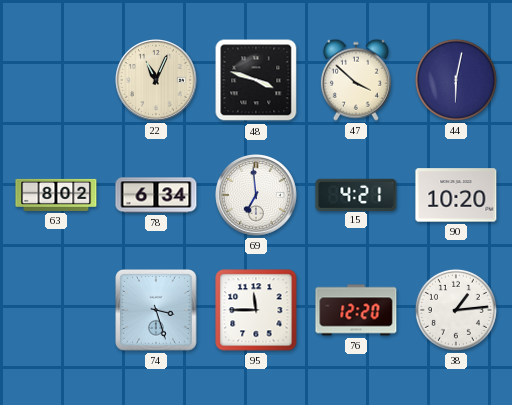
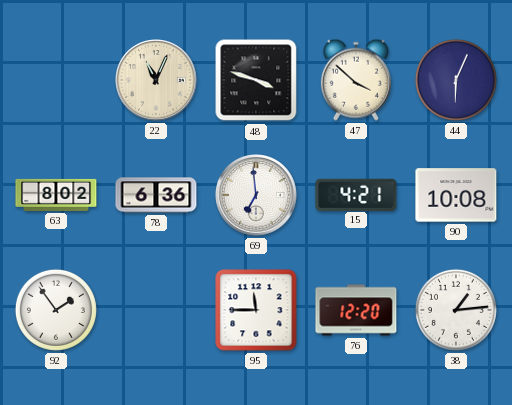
44: 6:02 -> 6:04 (456, 80)
78: 6:34 -> 6:36 (156, 195)
90: 10:20 -> 10:08 (456, 195)
92: none -> 1:54 (56, 310)
74: 3:27 -> none (156, 310)
